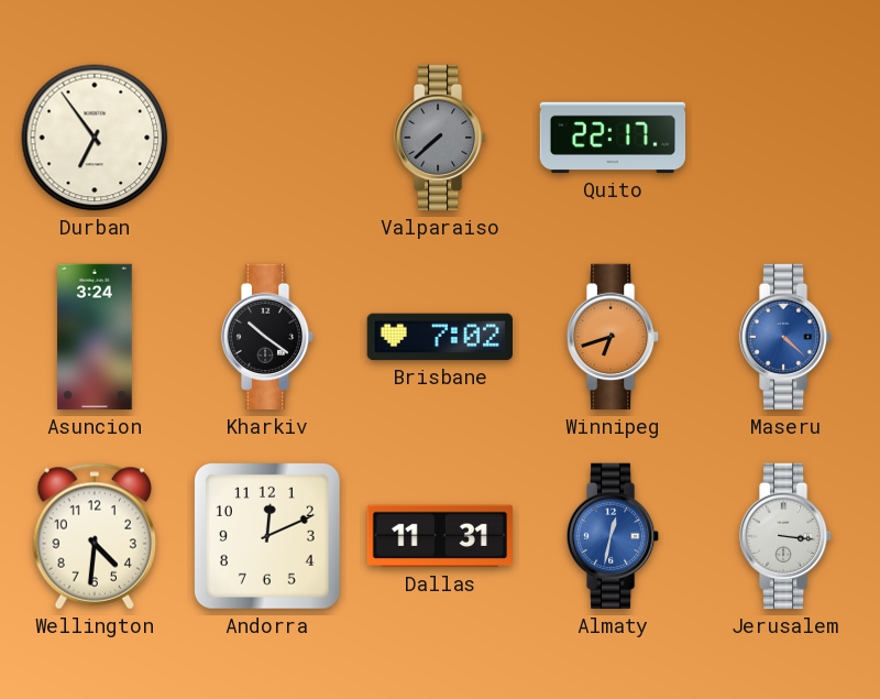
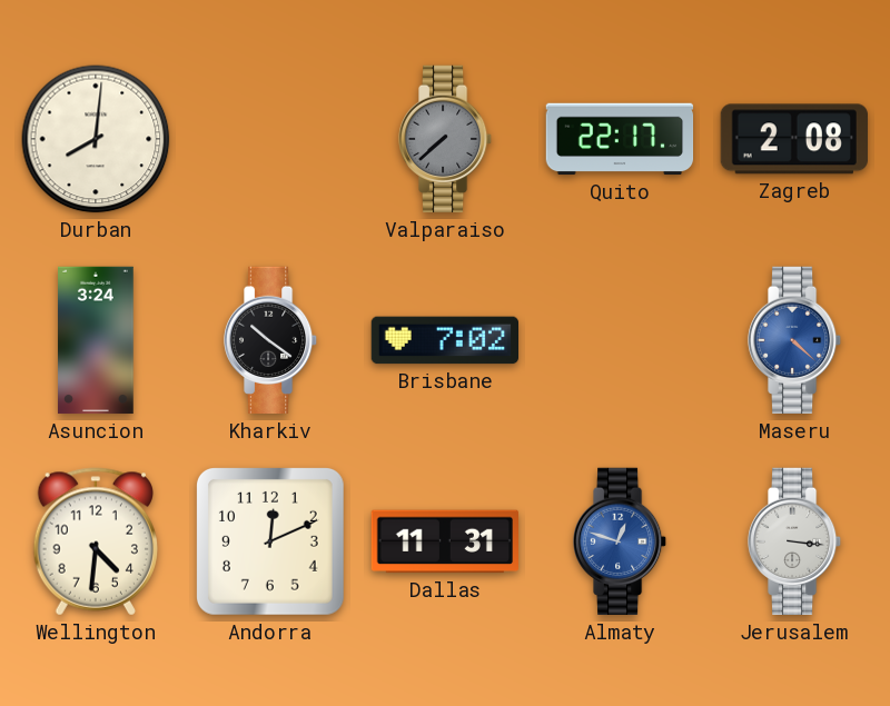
Durban: 6:54 -> 8:01 (96, 139)
Zagreb: none -> 2:08 (794, 139)
Winnipeg: 6:42 -> none (613, 337)
Almaty: 12:32 -> 12:48 (620, 541)
